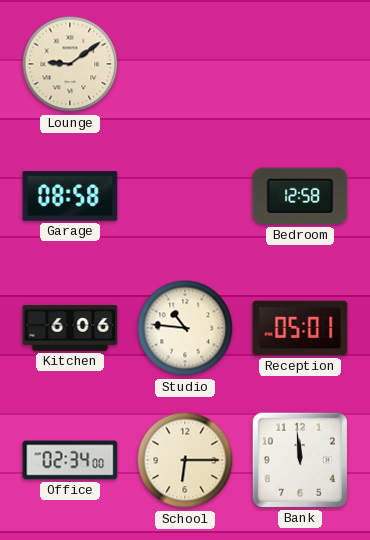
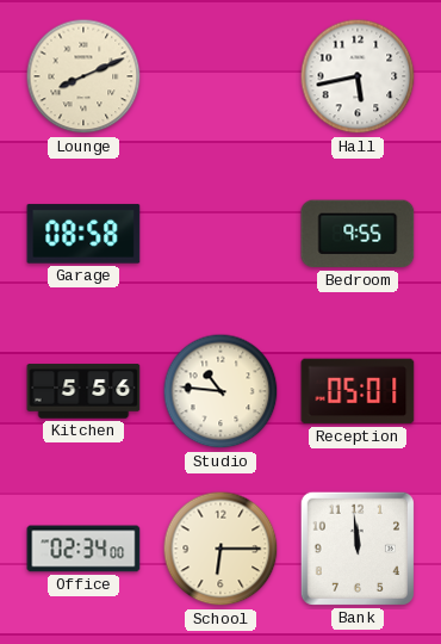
Lounge: 9:09 -> 8:11 (83, 76)
Hall: none -> 5:43 (358, 76)
Bedroom: 12:58 -> 9:55 (358, 234)
Kitchen: 6:06 -> 5:56 (83, 391)
